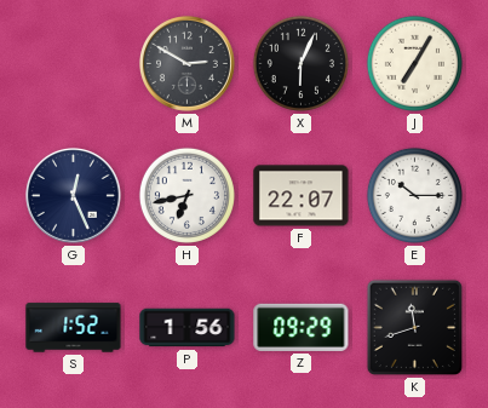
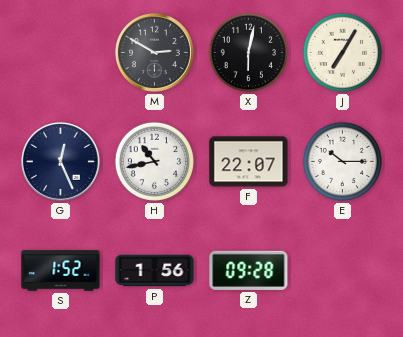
X: 6:04 -> 6:02 (248, 52)
H: 6:43 -> 10:43 (154, 161)
Z: 09:29 -> 09:28 (249, 270)
K: 11:42 -> none (414, 327)
